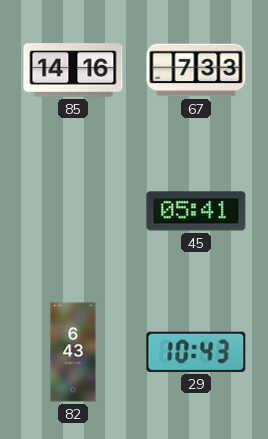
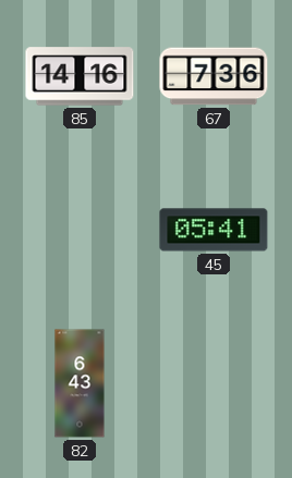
67: 7:33 -> 7:36 (214, 76)
29: 10:43 -> none (196, 352)
